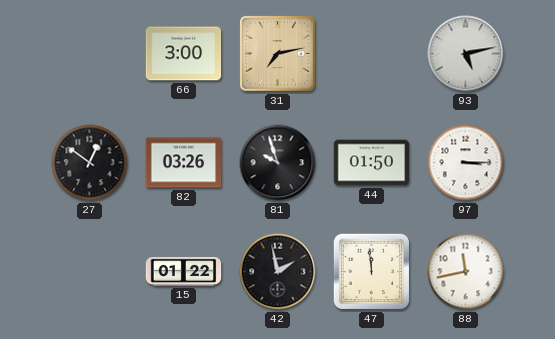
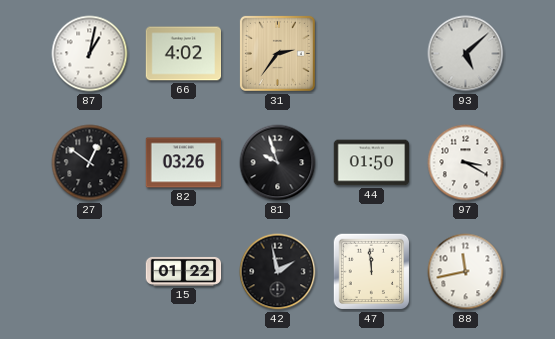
87: none -> 1:02 (90, 54)
66: 3:00 -> 4:02 (184, 54)
31: 7:13 -> 2:36 (277, 53)
93: 5:13 -> 5:08 (466, 54)
97: 3:15 -> 3:20 (466, 163)
